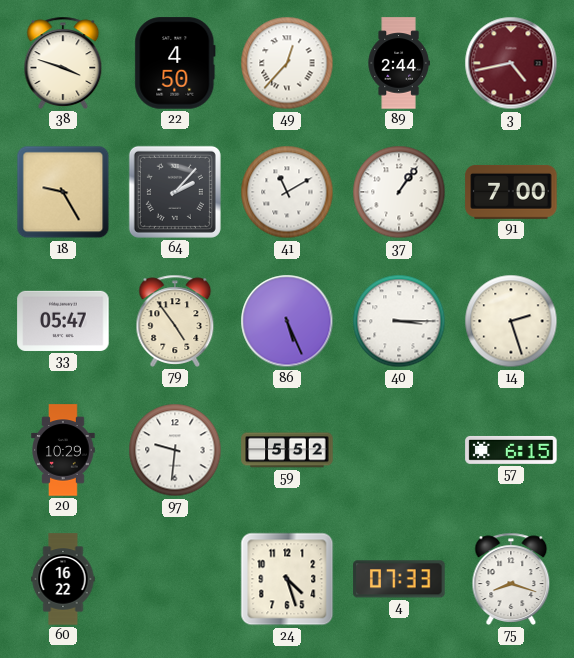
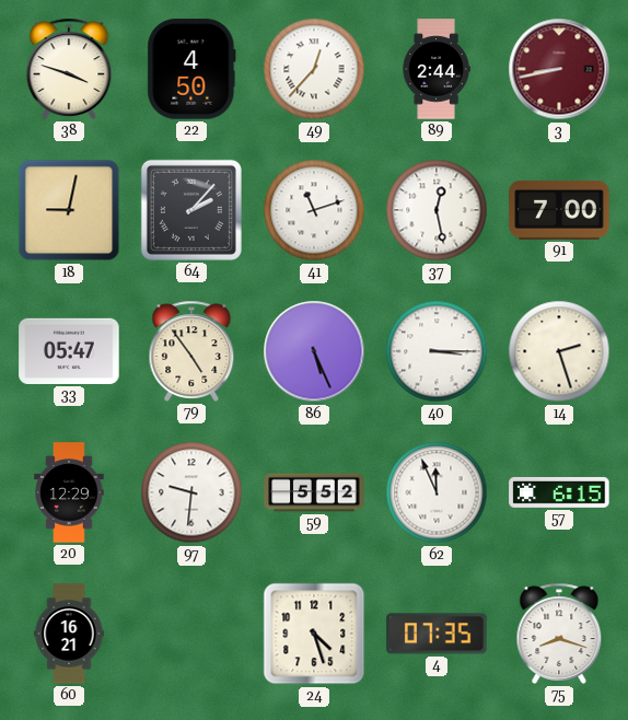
3: 4:43 -> 8:43 (559, 69)
18: 9:25 -> 9:02 (69, 210)
41: 11:10 -> 11:12 (314, 210)
37: 1:06 -> 12:28 (437, 210)
20: 10:29 -> 12:29 (69, 492)
62: none -> 11:56 (437, 492)
60: 16:22 -> 16:21 (69, 634)
4: 07:33 -> 07:35 (437, 634)
